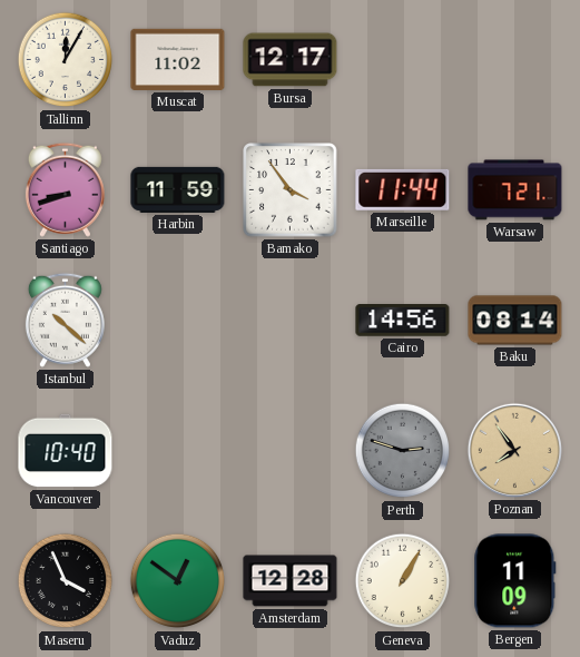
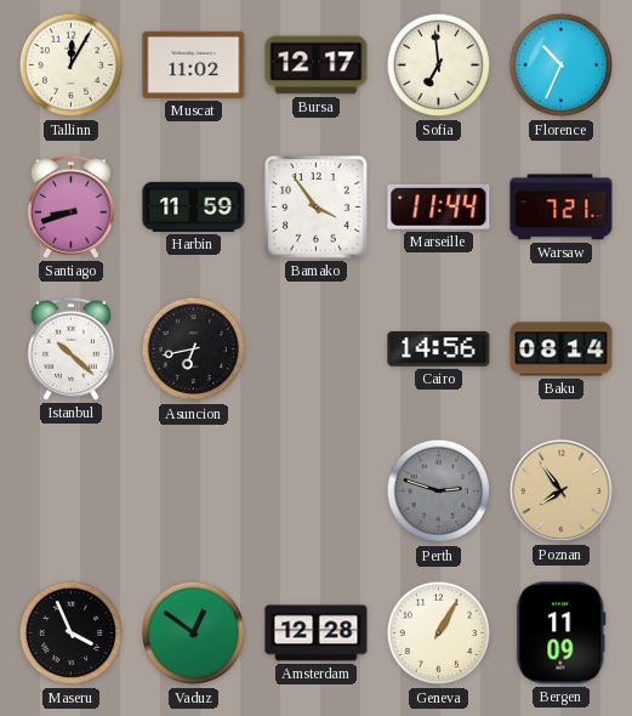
Sofia: none -> 6:59 (439, 66)
Florence: none -> 10:34 (562, 66)
Asuncion: none -> 6:43 (194, 350)
Vancouver: 10:40 -> none (66, 451)
